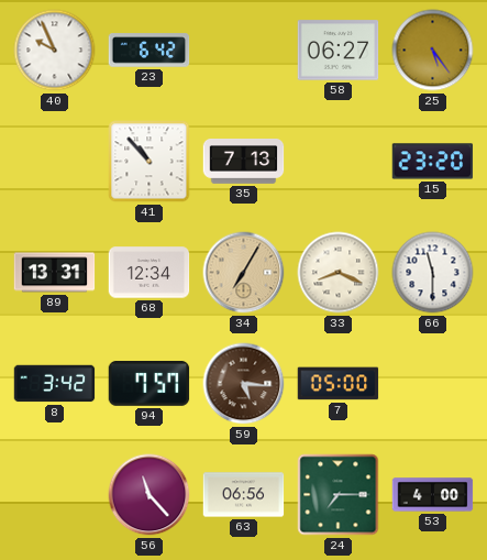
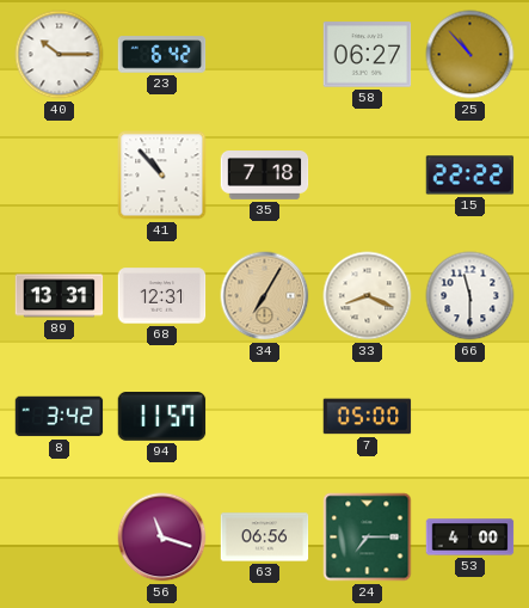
40: 9:56 -> 10:15 (60, 55)
25: 5:24 -> 10:53 (470, 55)
35: 7:13 -> 7:18 (265, 176)
15: 23:20 -> 22:22 (470, 176)
68: 12:34 -> 12:31 (162, 296)
94: 7:57 -> 11:57 (162, 417)
59: 5:16 -> none (244, 384)
56: 11:23 -> 11:18 (162, 538)
